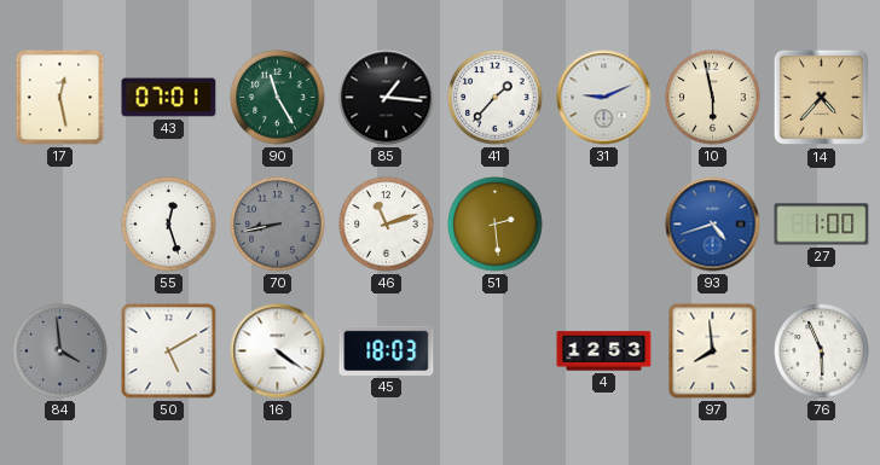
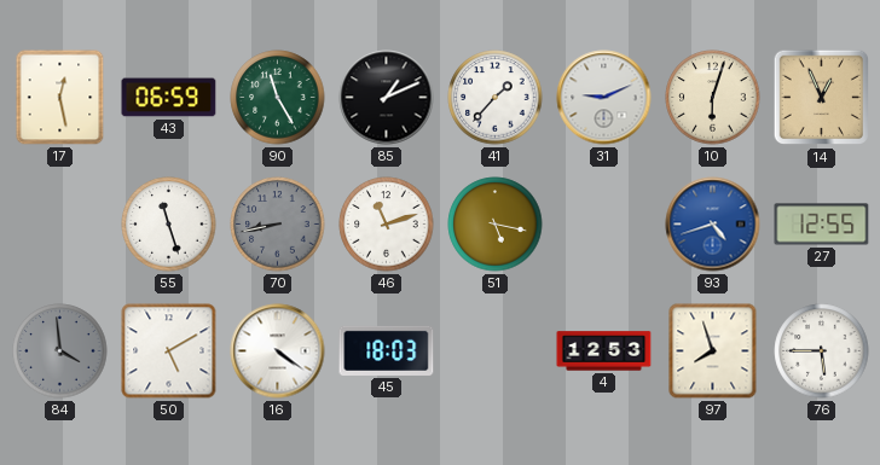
43: 07:01 -> 06:59 (169, 98)
85: 1:16 -> 1:11 (387, 98)
10: 5:58 -> 6:03 (713, 98)
14: 4:37 -> 12:56 (822, 98)
55: 12:27 -> 11:27 (169, 225)
51: 2:29 -> 5:17 (496, 225)
27: 1:00 -> 12:55 (822, 225)
97: 7:59 -> 7:57 (713, 351)
76: 5:56 -> 5:45 (822, 351)
